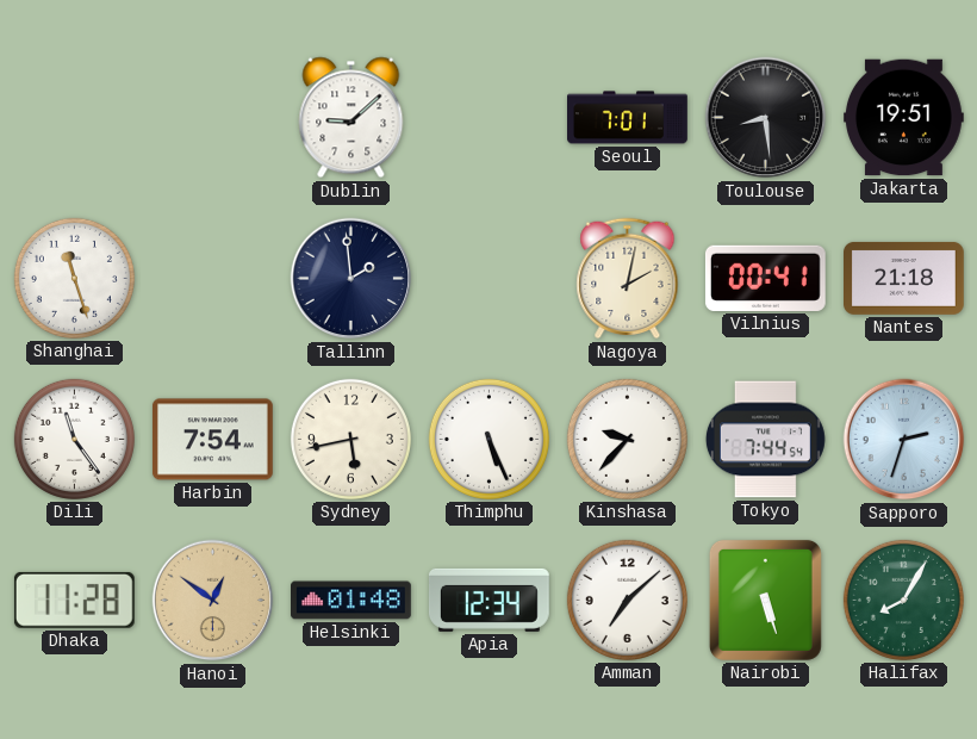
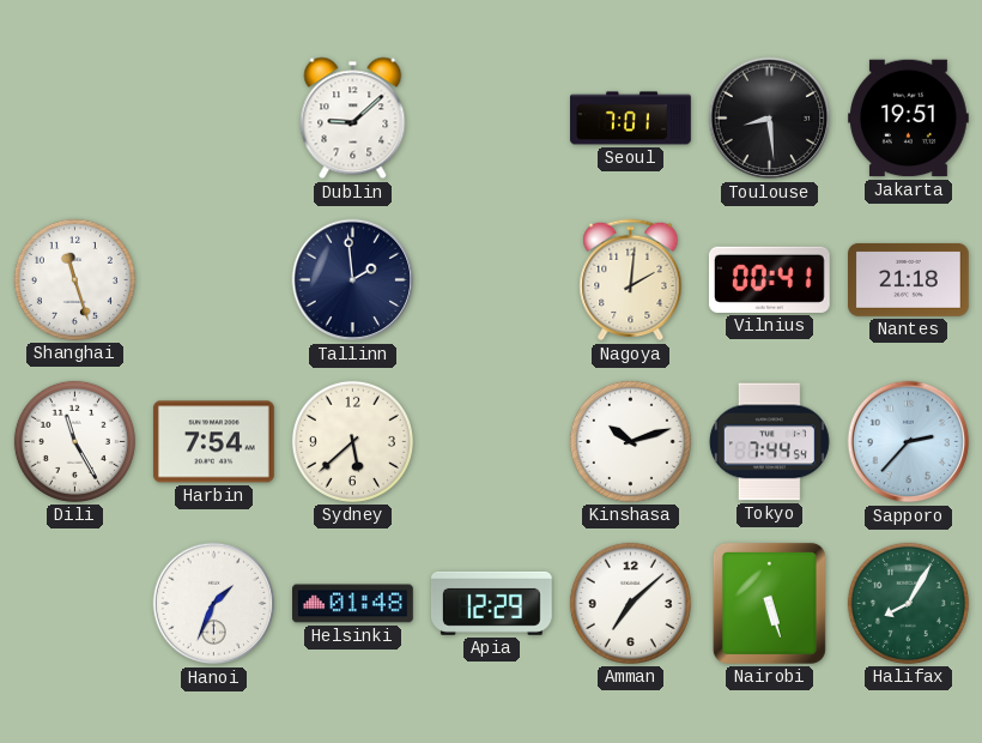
Nagoya: 2:02 -> 2:01 (631, 280)
Dili: 11:24 -> 11:25 (74, 441)
Sydney: 5:43 -> 5:38 (352, 441)
Thimphu: 5:26 -> none (488, 439)
Kinshasa: 9:37 -> 10:12 (630, 441)
Sapporo: 2:33 -> 2:37 (909, 442)
Dhaka: 11:28 -> none (74, 600)
Hanoi: 12:51 -> 1:34 (214, 604)
Hanoi dial: champagne -> white (214, 604)
Apia: 12:34 -> 12:29 (491, 603)
